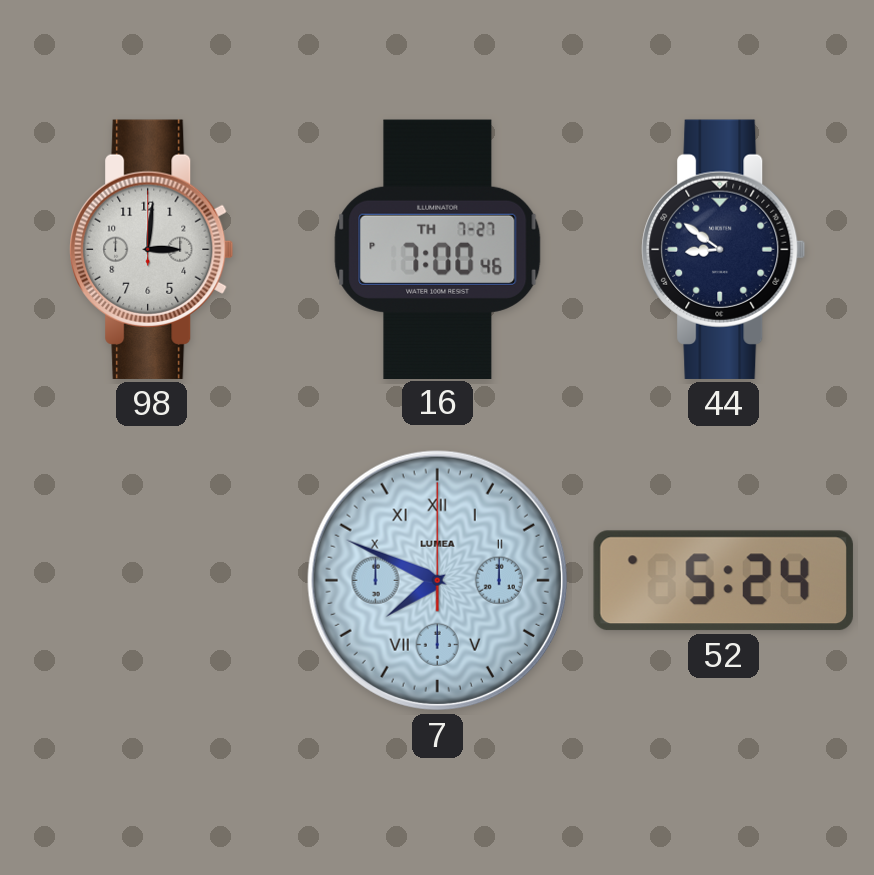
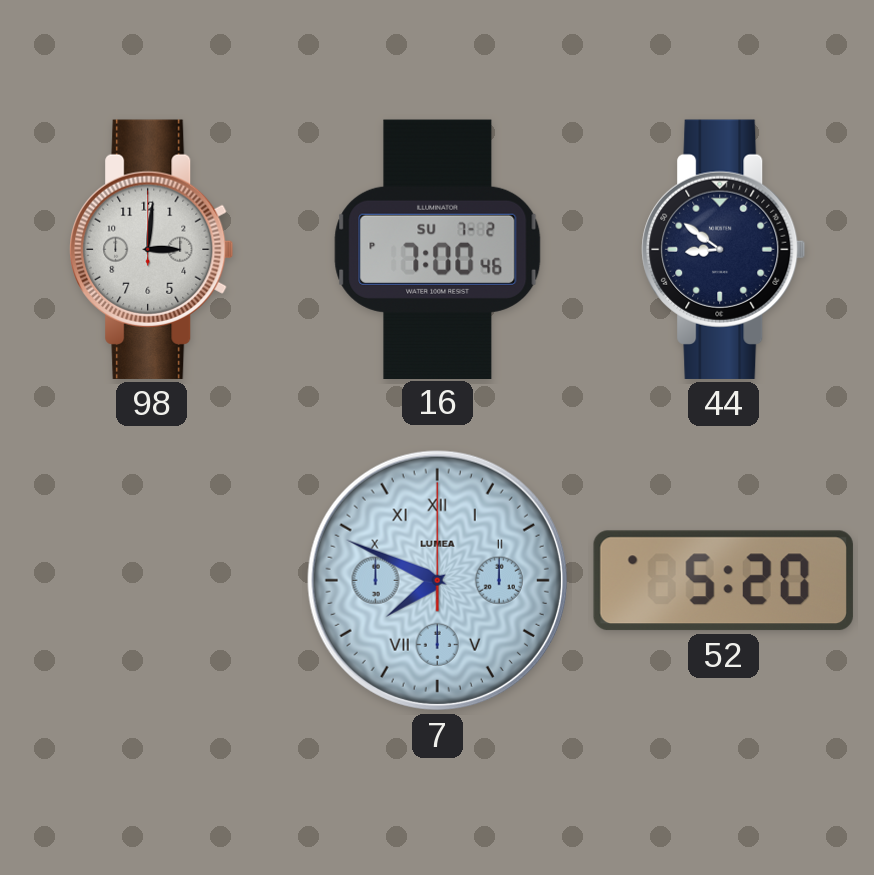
16 date: TH 7-27 -> SU 7-2 (438, 249)
52: 5:24 -> 5:20 (723, 581)
